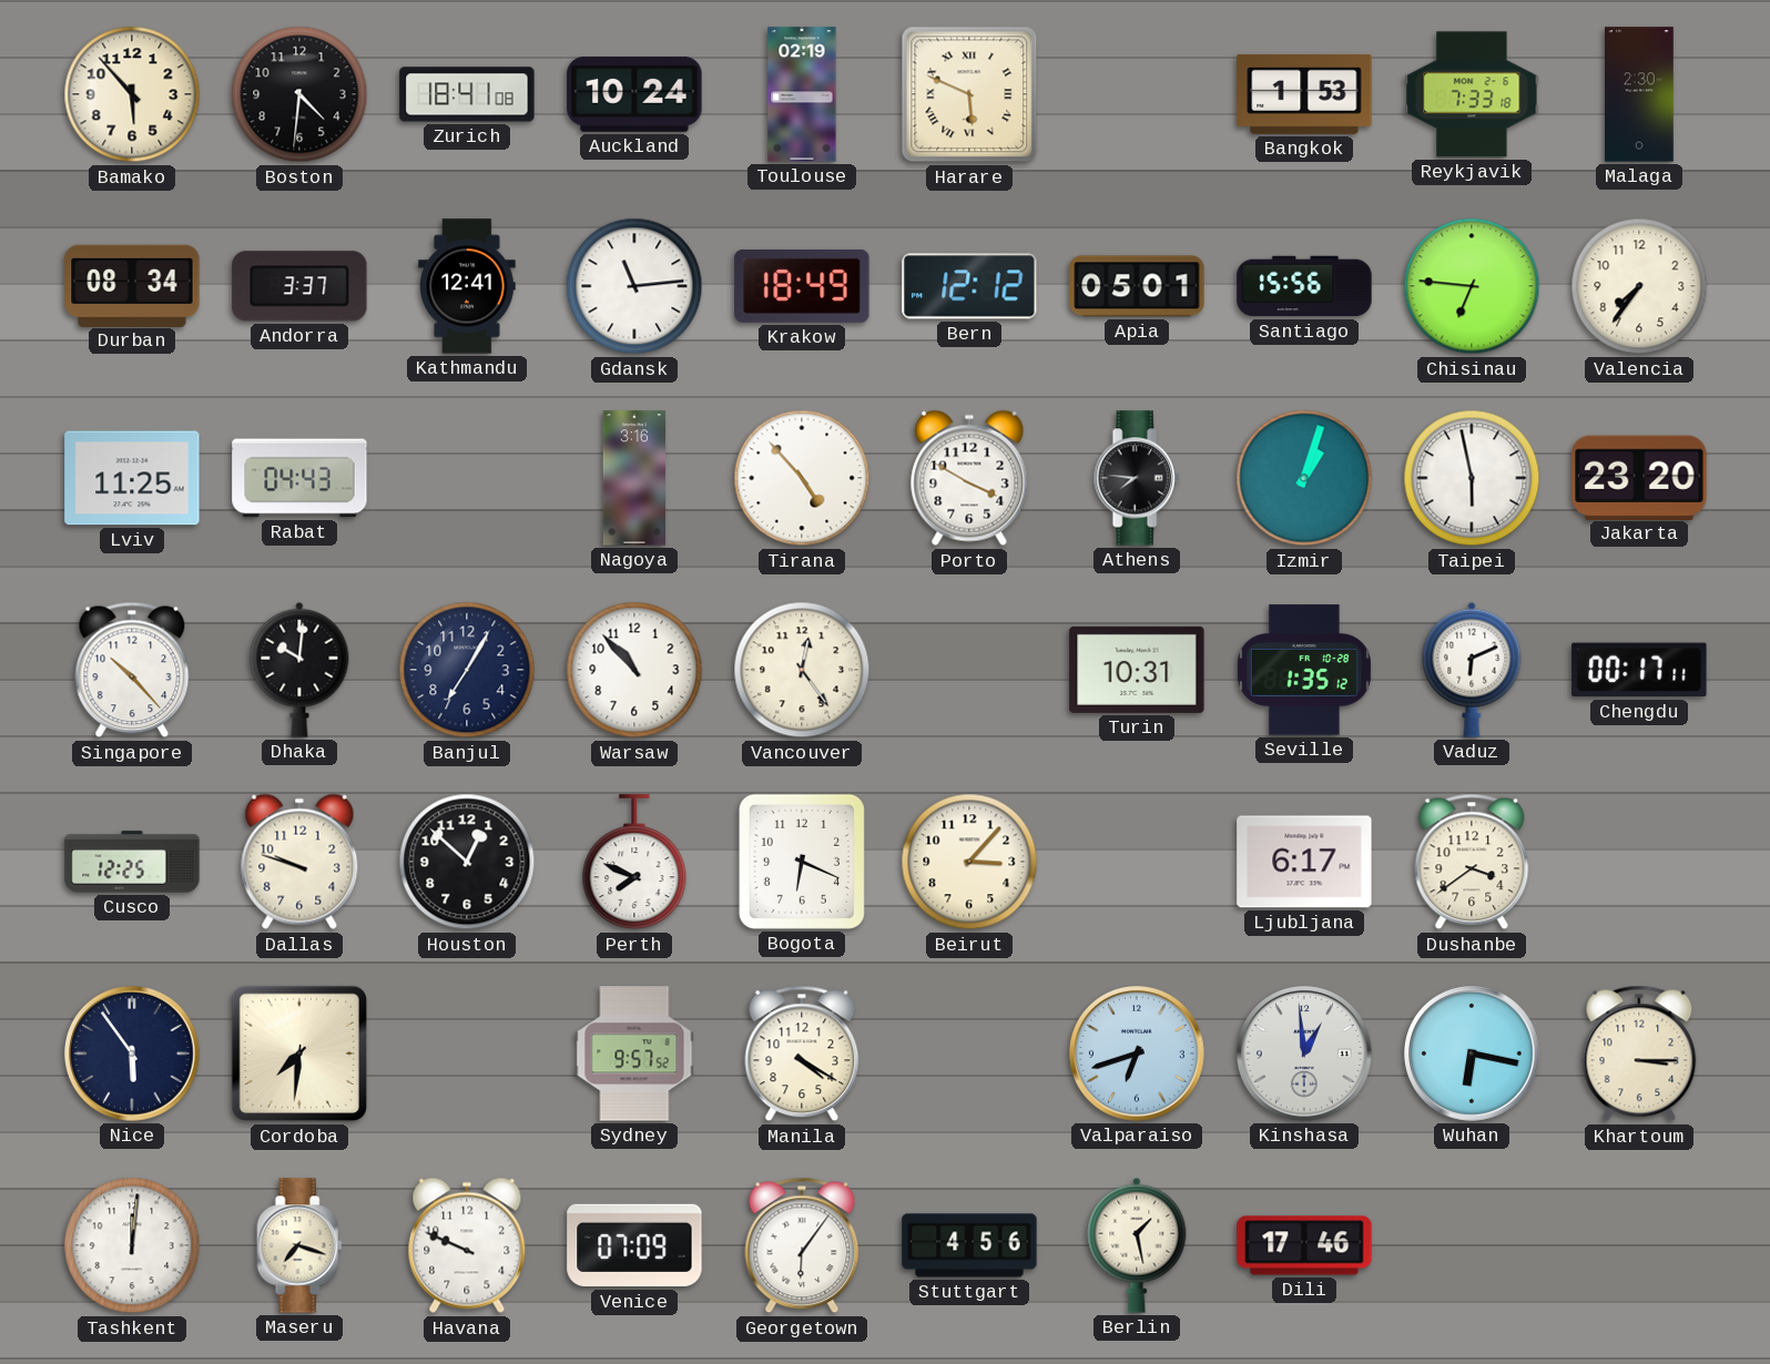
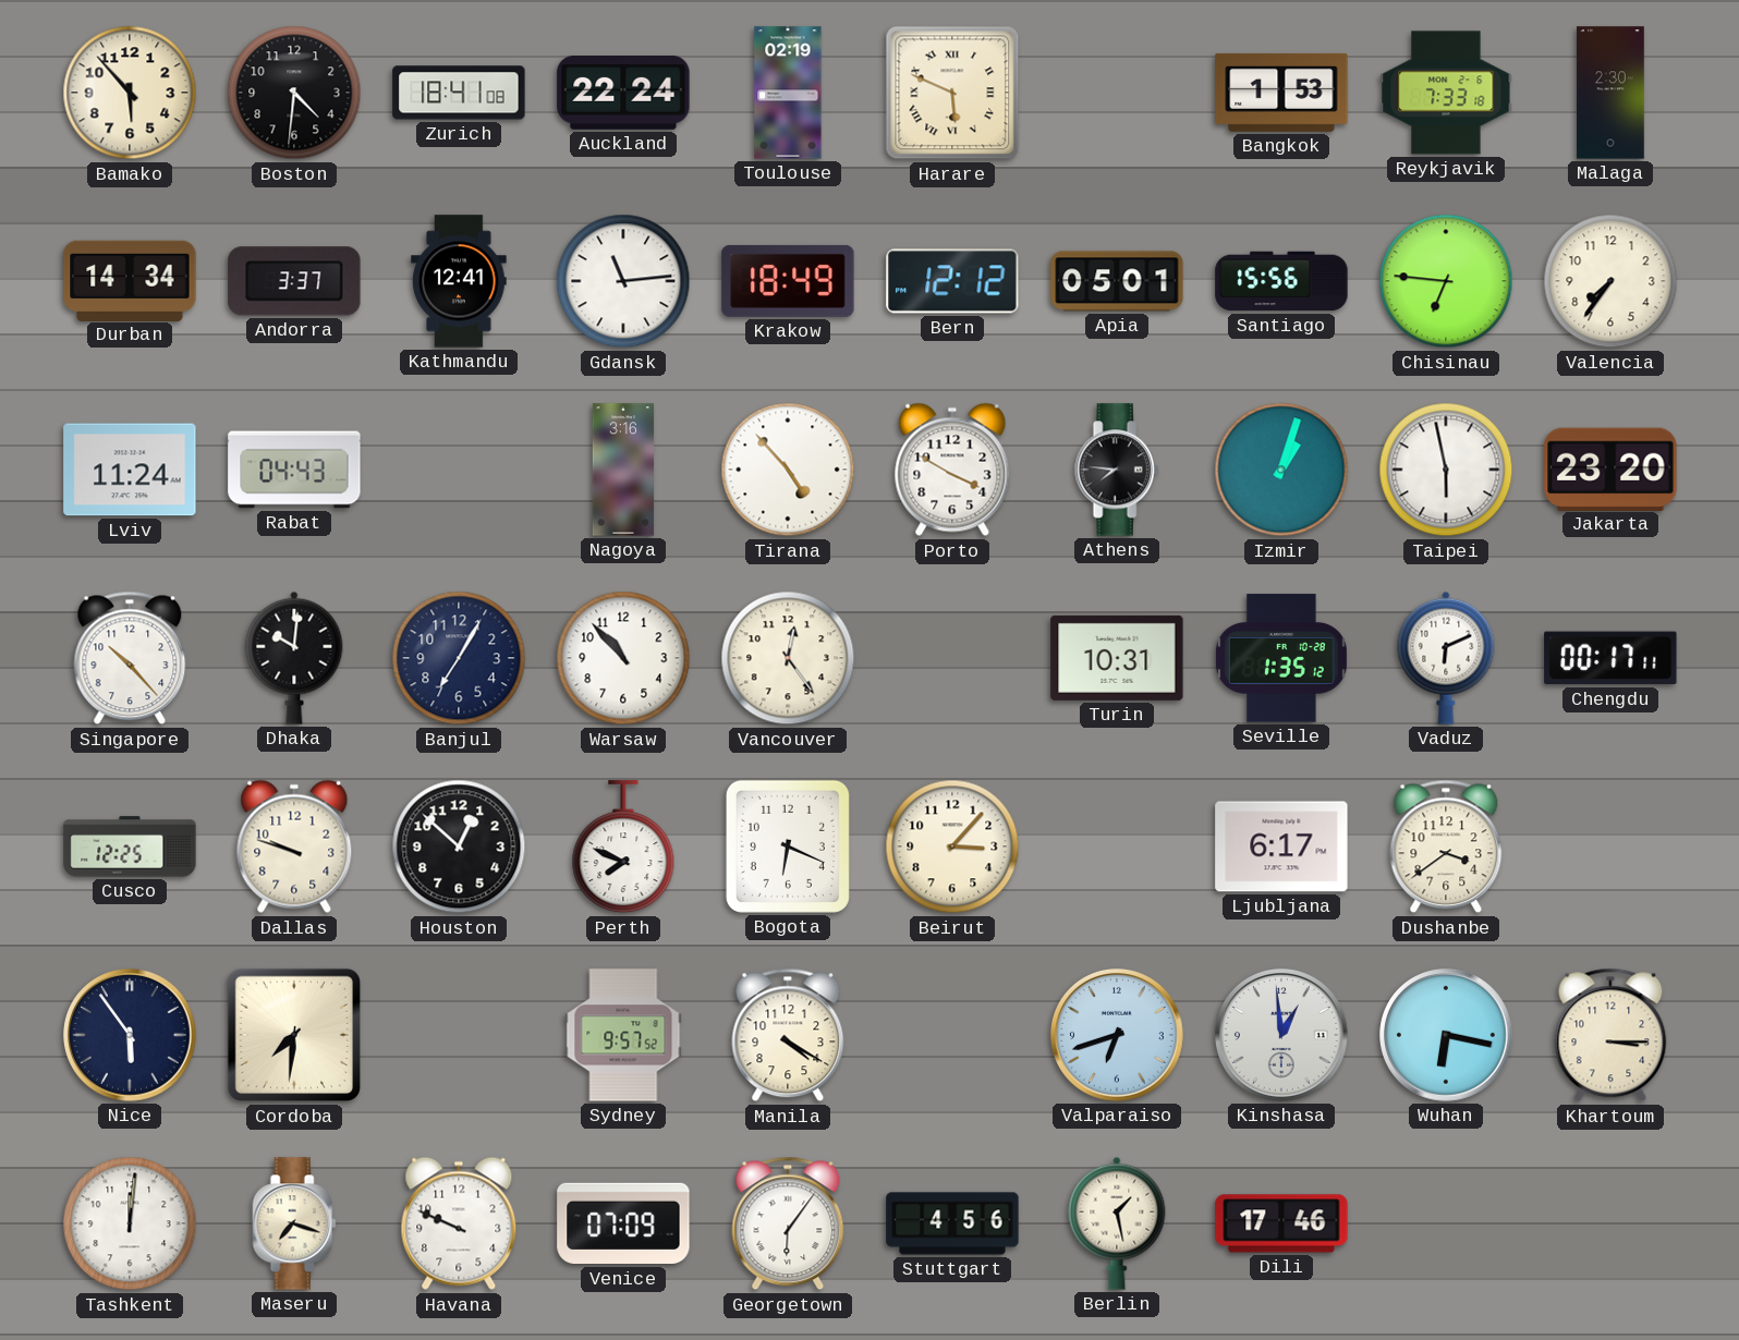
Auckland: 10:24 -> 22:24 (623, 94)
Durban: 08:34 -> 14:34 (130, 280)
Lviv: 11:25 -> 11:24 (130, 470)
